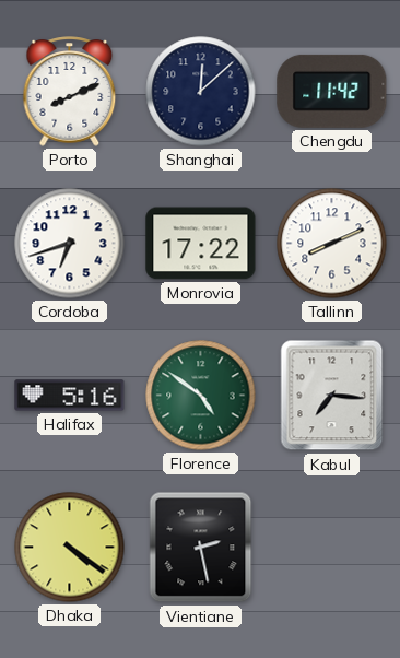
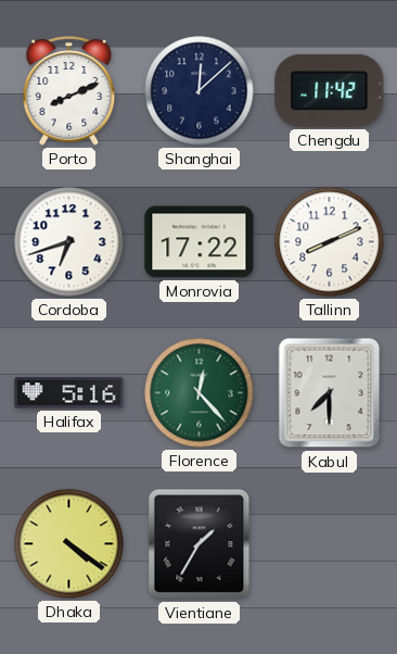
Florence: 4:51 -> 12:23 (200, 393)
Kabul: 7:16 -> 7:30 (330, 393)
Vientiane: 2:28 -> 1:35 (200, 544)
